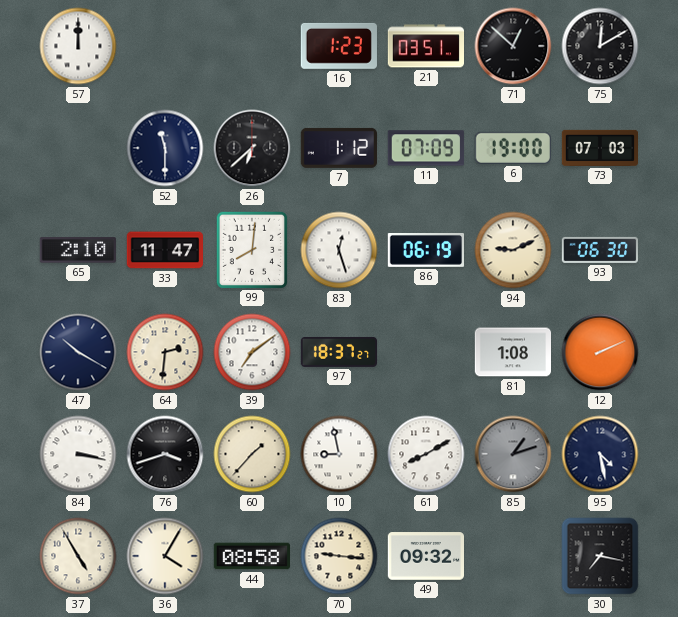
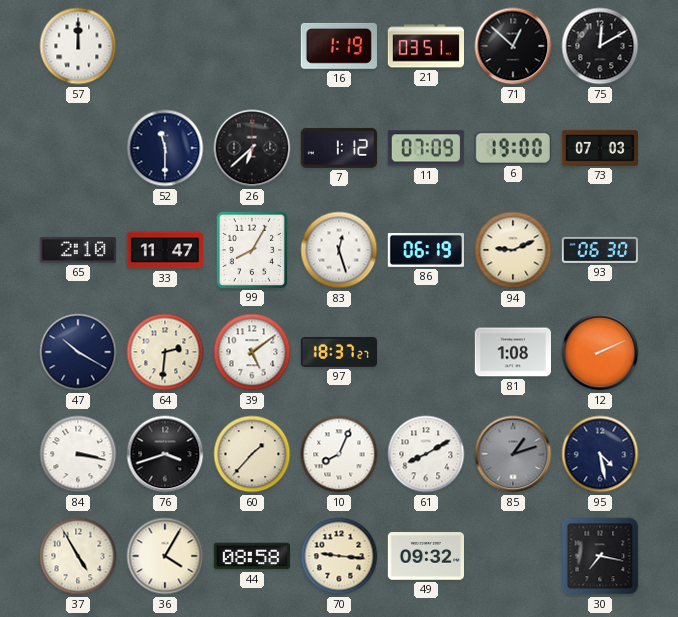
16: 1:23 -> 1:19 (339, 46)
99: 8:01 -> 8:05 (251, 249)
39: 7:09 -> 5:09 (252, 352)
10: 8:58 -> 8:04 (339, 454)
